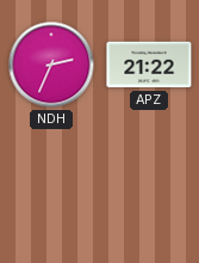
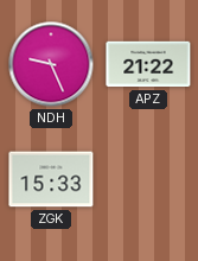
NDH: 2:34 -> 9:26 (51, 64)
ZGK: none -> 15:33 (51, 179)
